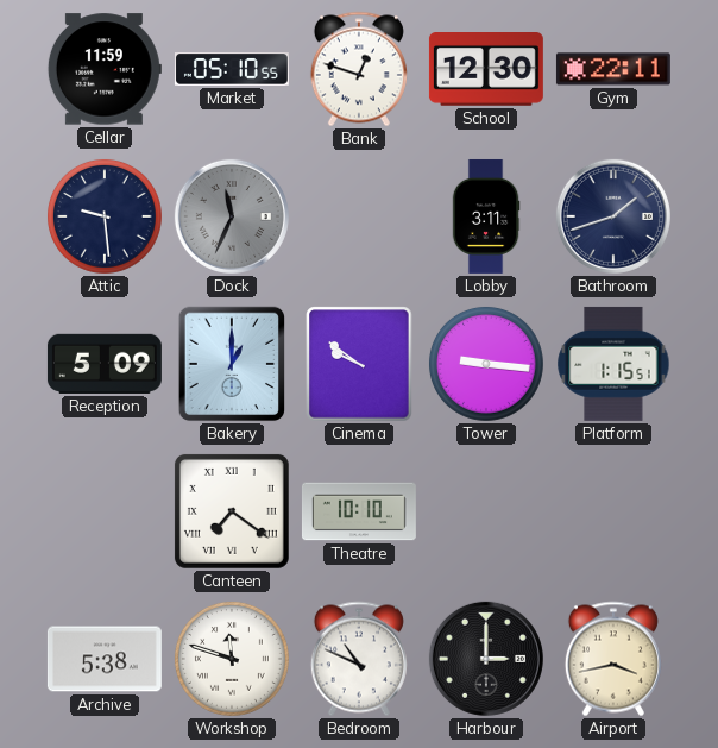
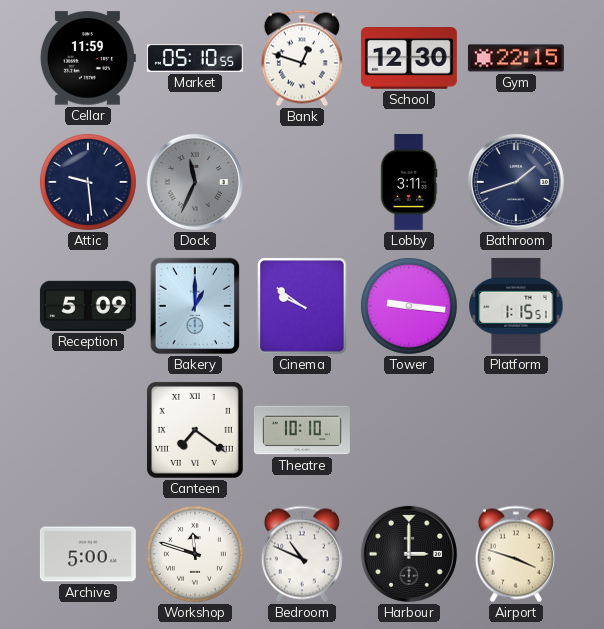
Gym: 22:11 -> 22:15 (516, 58)
Archive: 5:38 -> 5:00 (88, 554)
Airport: 3:43 -> 3:48 (516, 554)
